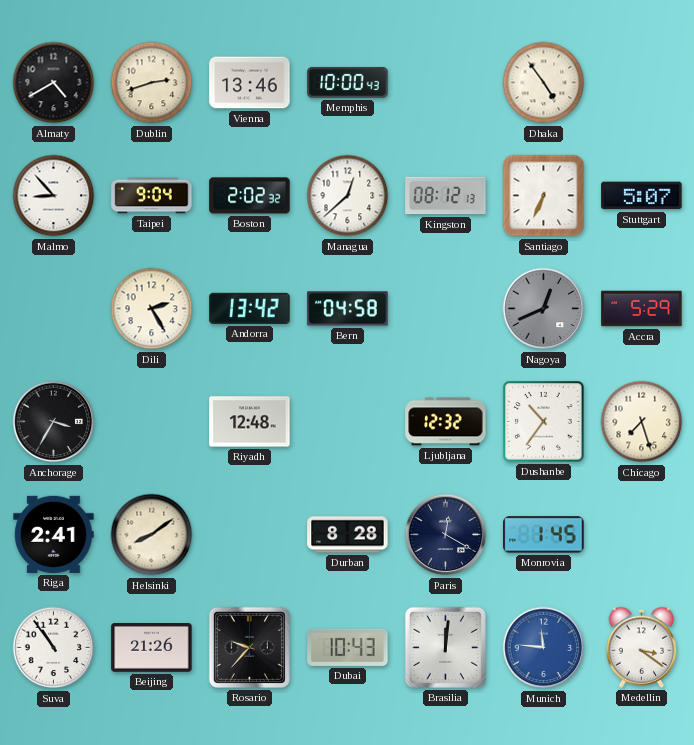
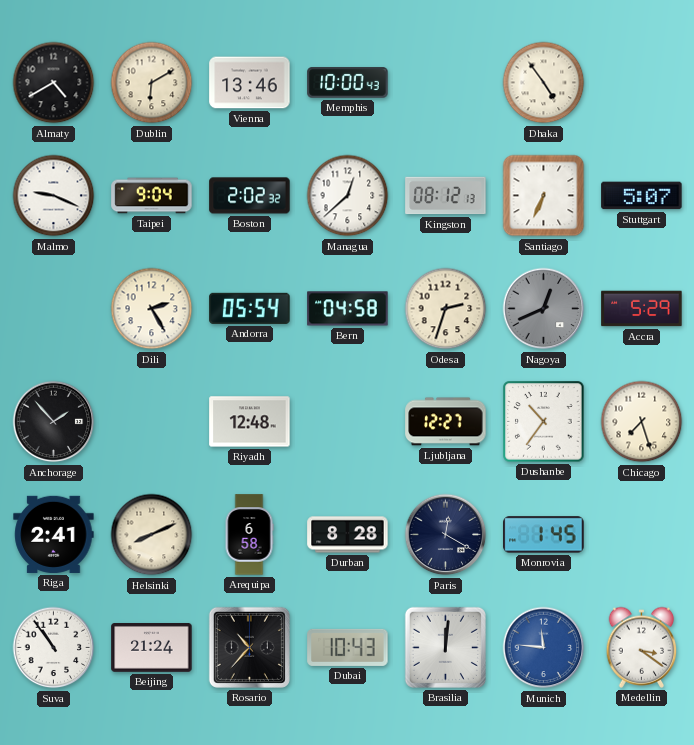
Dublin: 2:42 -> 6:10 (152, 83)
Malmo: 8:53 -> 9:19 (54, 196)
Andorra: 13:42 -> 05:54 (250, 308)
Odesa: none -> 2:33 (446, 309)
Anchorage: 3:35 -> 1:53 (54, 422)
Ljubljana: 12:32 -> 12:27 (446, 422)
Helsinki: 8:09 -> 8:11 (152, 535)
Arequipa: none -> 6:58 (249, 535)
Beijing: 21:26 -> 21:24 (152, 648)
Rosario: 9:37 -> 10:37 (249, 647)
